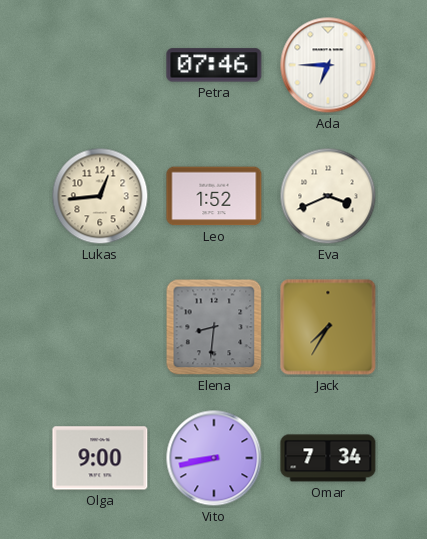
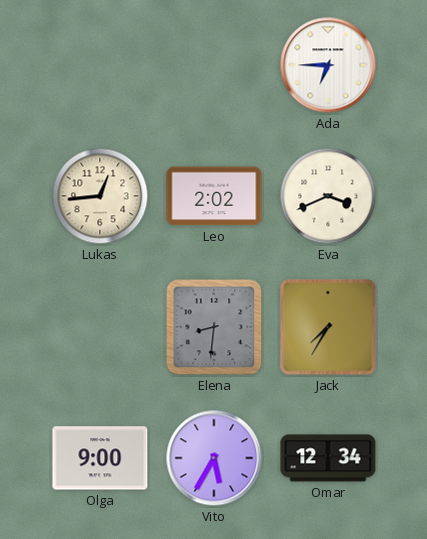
Petra: 07:46 -> none (214, 65)
Leo: 1:52 -> 2:02 (214, 196)
Vito: 8:43 -> 5:35 (214, 458)
Omar: 7:34 -> 12:34 (328, 458)
